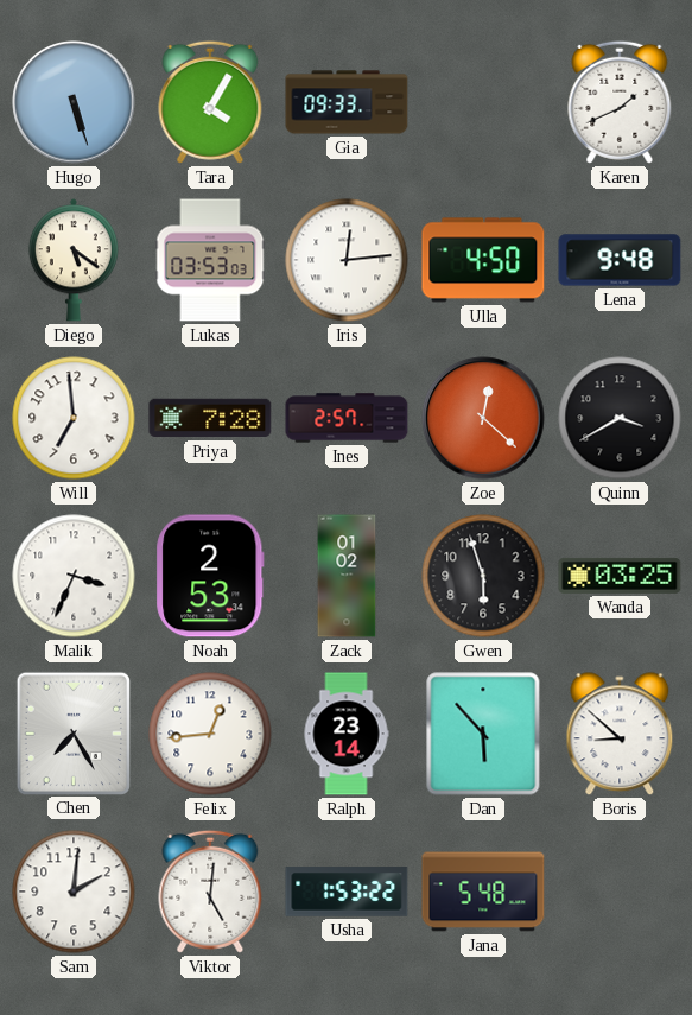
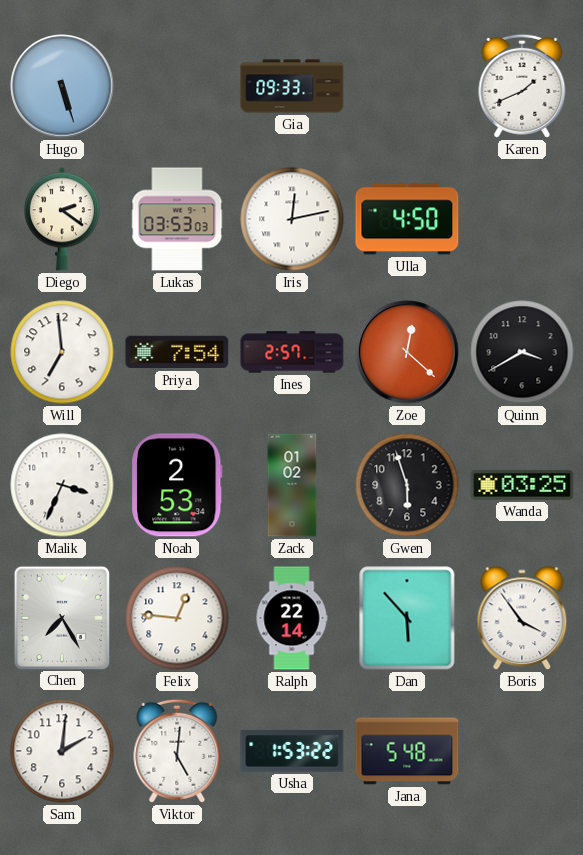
Tara: 4:05 -> none (210, 102)
Diego: 5:21 -> 2:21 (62, 219)
Iris: 12:14 -> 12:13 (292, 219)
Lena: 9:48 -> none (620, 260)
Priya: 7:28 -> 7:54 (177, 352)
Felix: 12:44 -> 12:46 (177, 618)
Ralph: 23:14 -> 22:14 (292, 618)
Boris: 8:52 -> 3:54 (522, 619)
